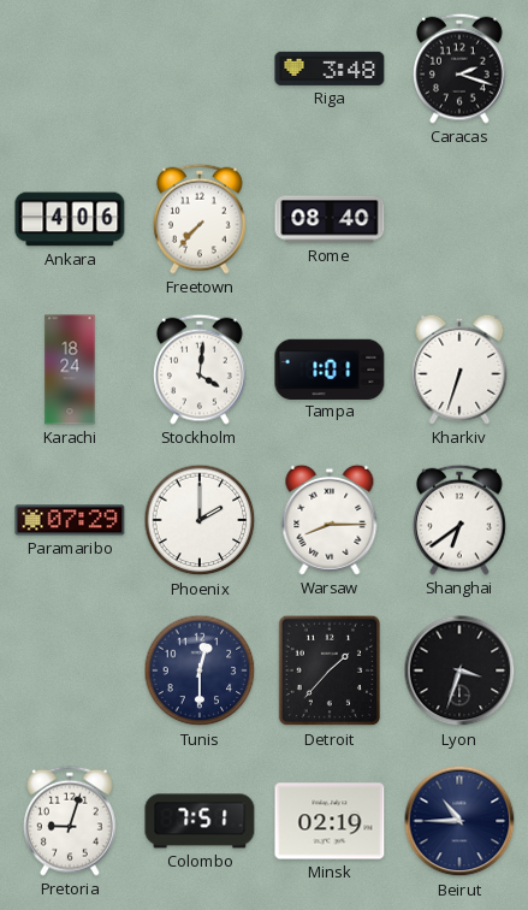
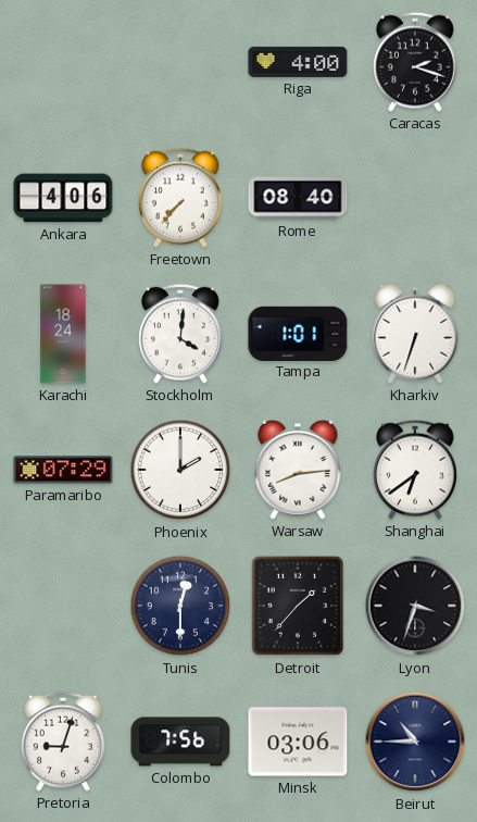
Riga: 3:48 -> 4:00 (298, 62)
Warsaw: 8:15 -> 8:14 (298, 470)
Colombo: 7:51 -> 7:56 (180, 742)
Minsk: 02:19 -> 03:06 (298, 742)
